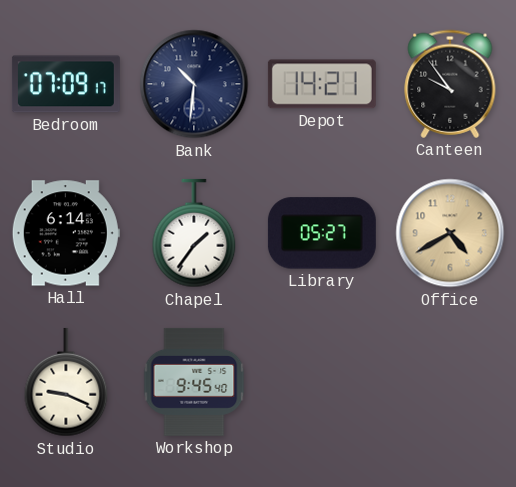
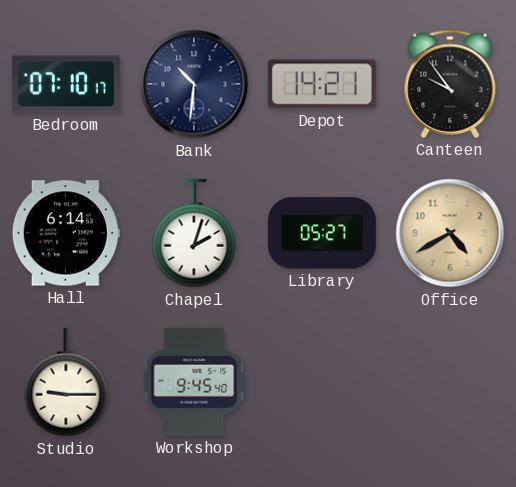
Bedroom: 07:09 -> 07:10 (66, 84)
Chapel: 1:36 -> 2:03 (194, 233)
Studio: 9:19 -> 9:15 (66, 382)
